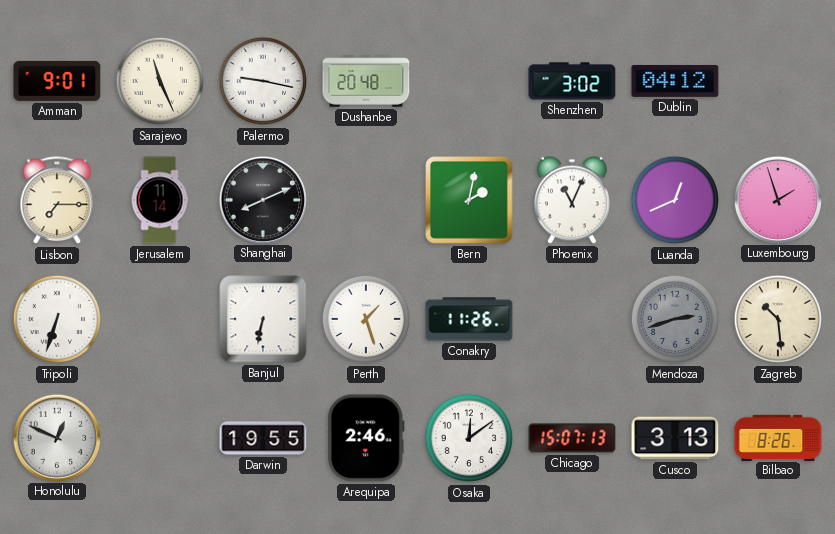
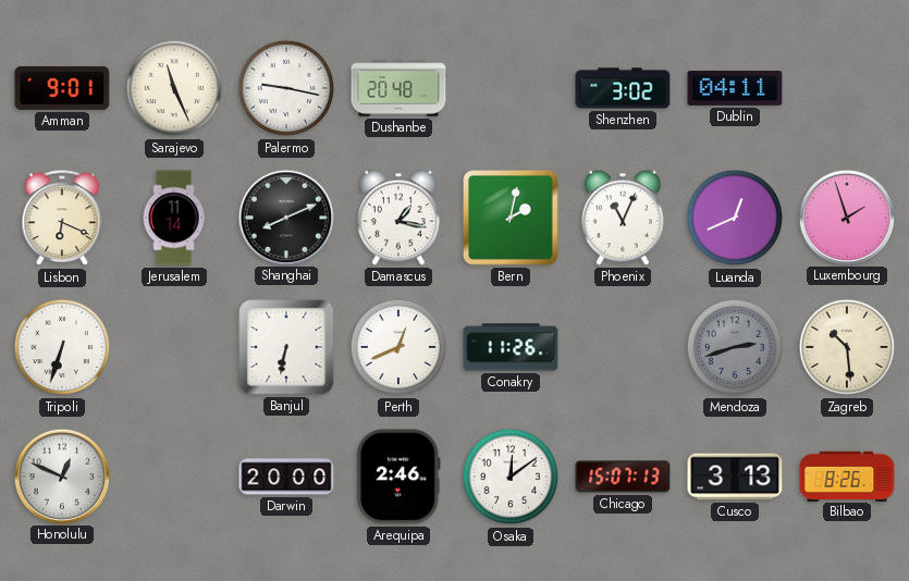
Dublin: 04:12 -> 04:11 (735, 88)
Lisbon: 7:15 -> 6:19 (62, 219)
Damascus: none -> 1:17 (400, 218)
Perth: 1:27 -> 12:41 (398, 347)
Darwin: 19:55 -> 20:00 (286, 477)
